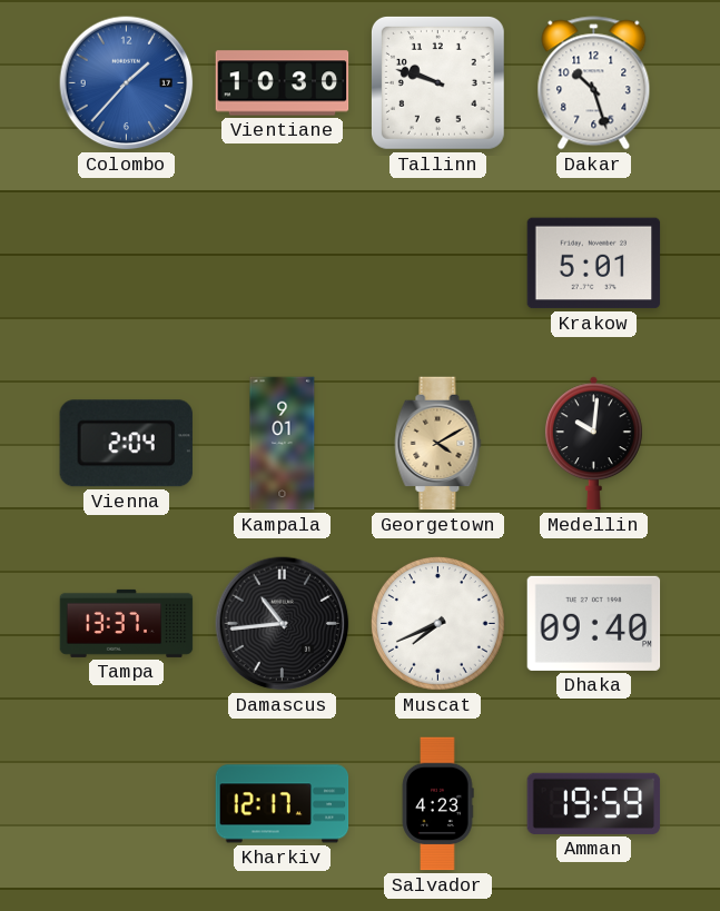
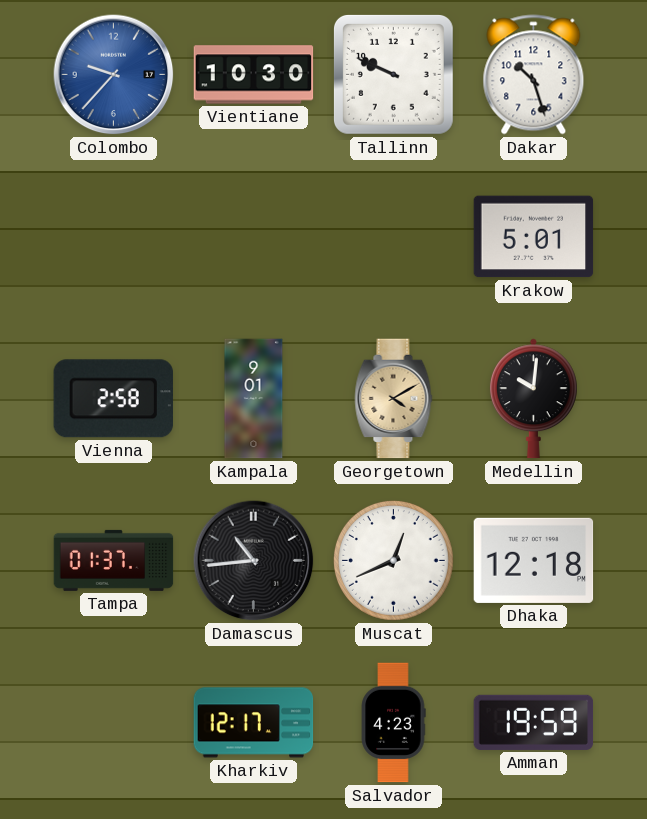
Colombo: 1:37 -> 9:37 (114, 75)
Tallinn: 9:48 -> 9:49 (393, 74)
Vienna: 2:04 -> 2:58 (113, 399)
Tampa: 13:37 -> 01:37 (114, 560)
Muscat: 7:41 -> 12:41 (393, 560)
Dhaka: 09:40 -> 12:18 (534, 560)
